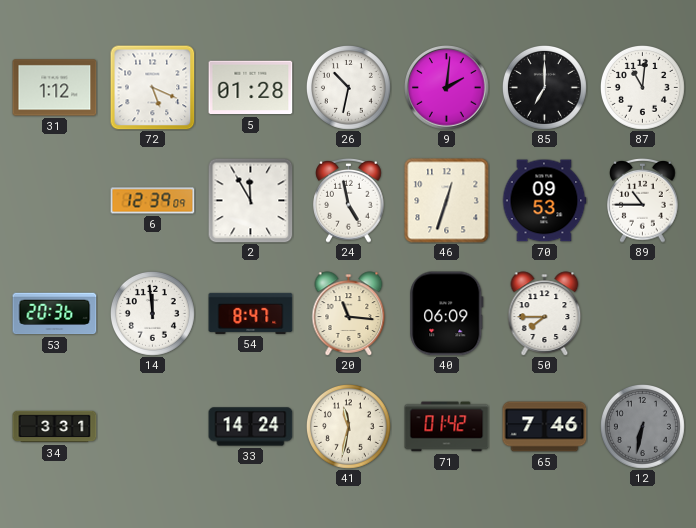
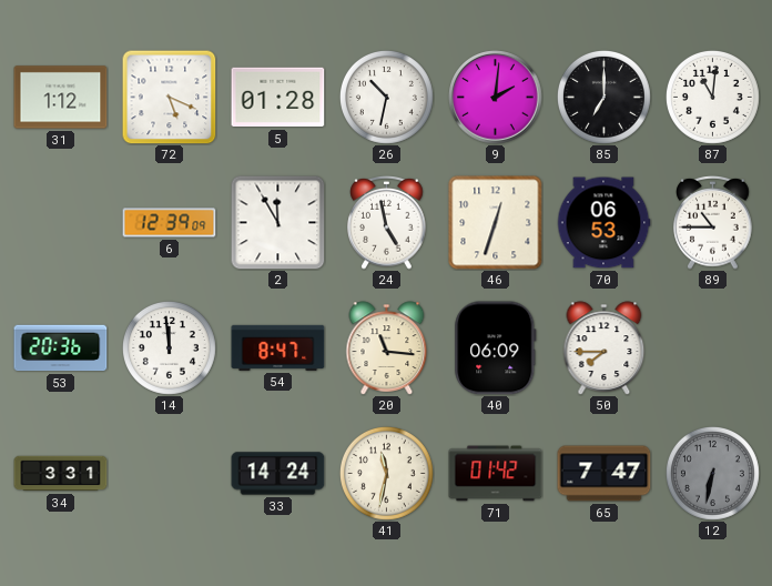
70: 09:53 -> 06:53 (603, 223)
65: 7:46 -> 7:47 (605, 474)
